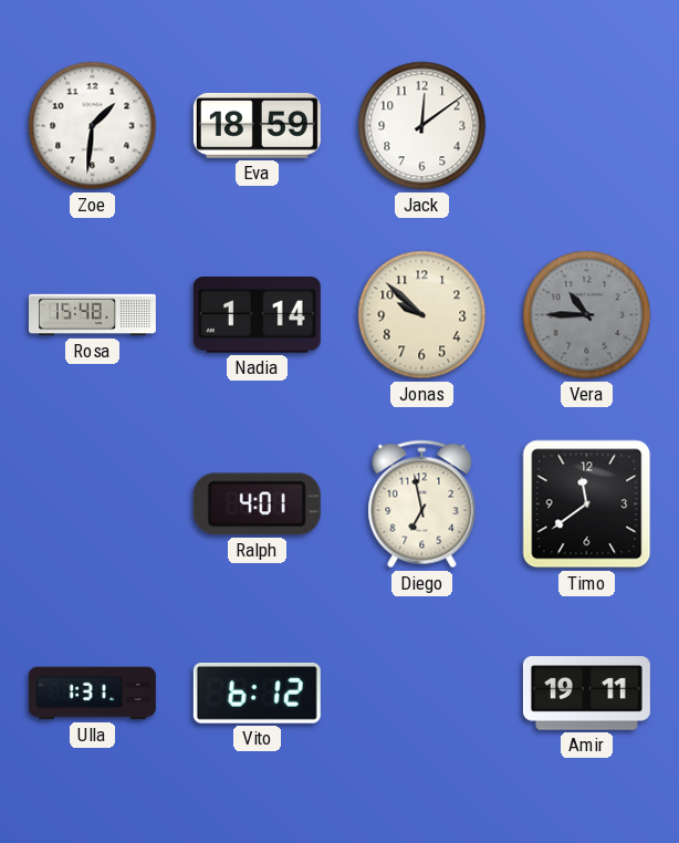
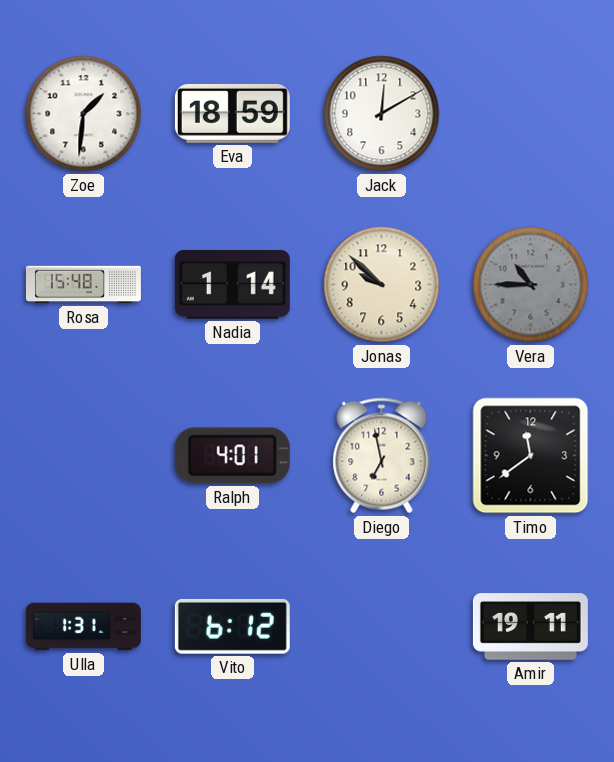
Jack: 12:09 -> 12:10 (382, 114)
